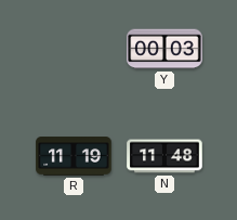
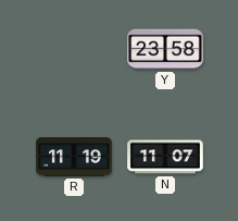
Y: 00:03 -> 23:58 (165, 49)
N: 11:48 -> 11:07 (165, 157)
